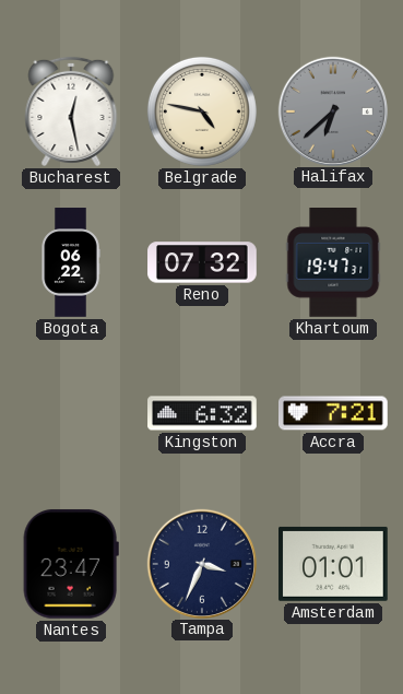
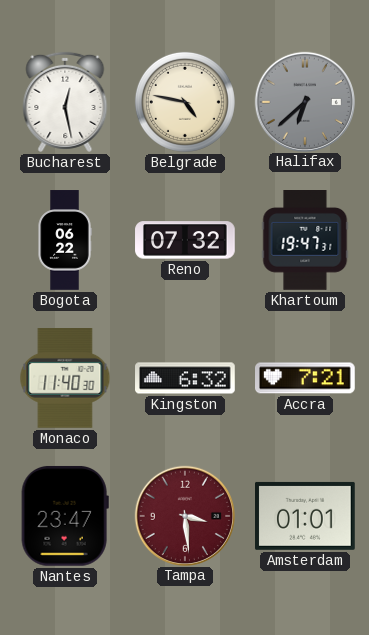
Monaco: none -> 11:40 (65, 379)
Tampa: 3:34 -> 3:29 (184, 515)
Tampa dial: navy -> burgundy (184, 515)
